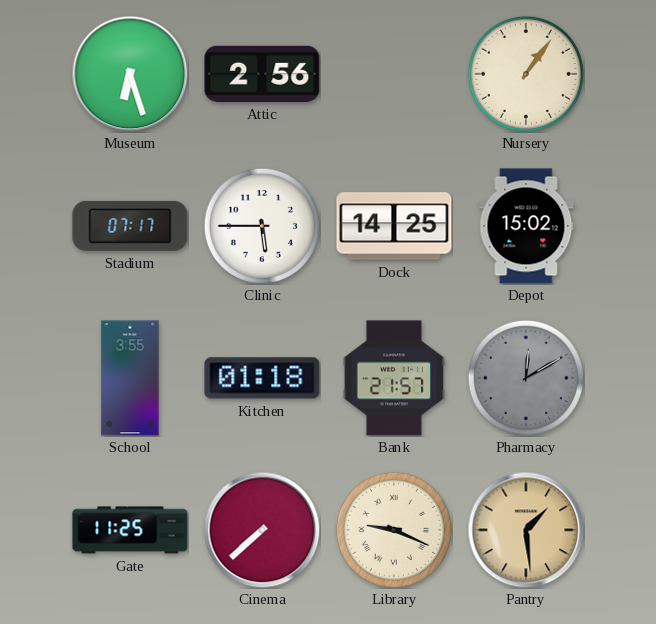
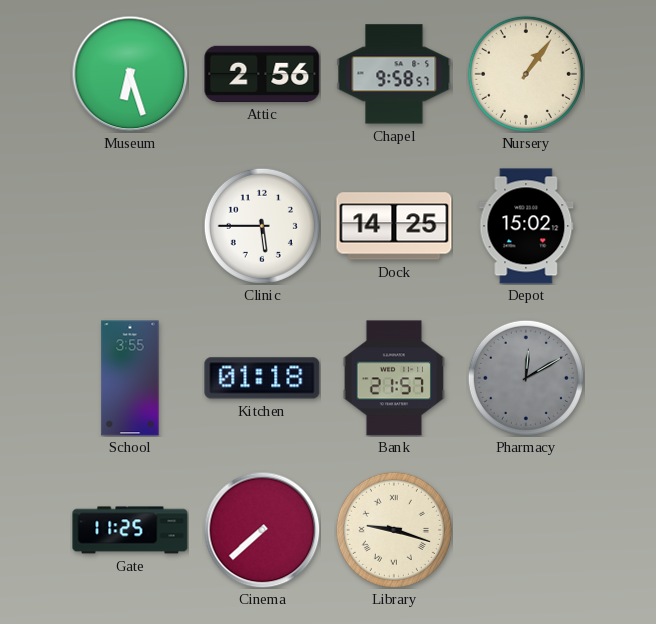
Chapel: none -> 9:58 (394, 74)
Stadium: 07:17 -> none (130, 226)
Library: 9:19 -> 9:18 (394, 530)
Pantry: 1:29 -> none (526, 530)
